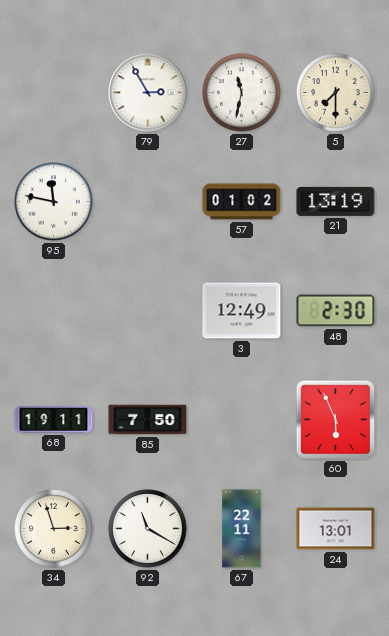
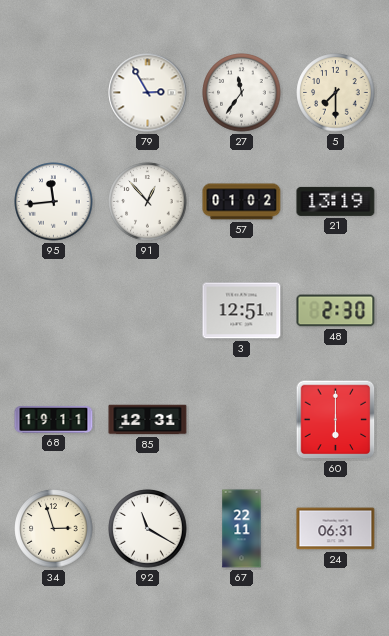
27: 11:32 -> 11:36 (242, 93)
95: 11:47 -> 11:44 (54, 202)
91: none -> 12:53 (148, 202)
3: 12:49 -> 12:51 (242, 311)
85: 7:50 -> 12:31 (148, 420)
60: 5:56 -> 6:00 (336, 420)
24: 13:01 -> 06:31 (336, 529)
